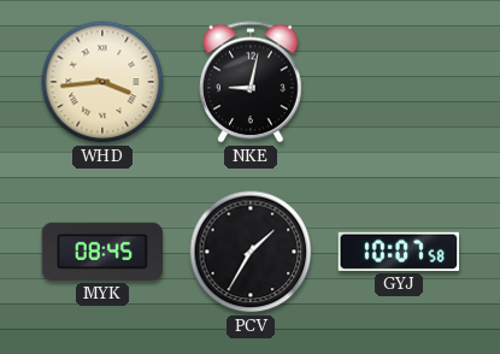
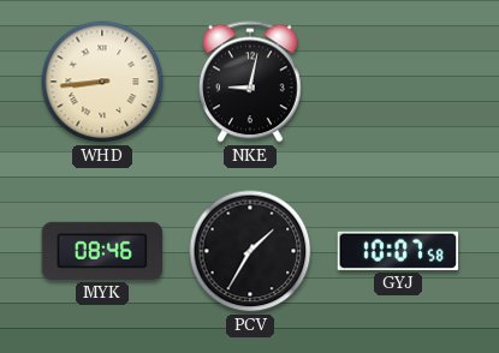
WHD: 3:44 -> 8:44 (102, 82)
MYK: 08:45 -> 08:46 (101, 251)
